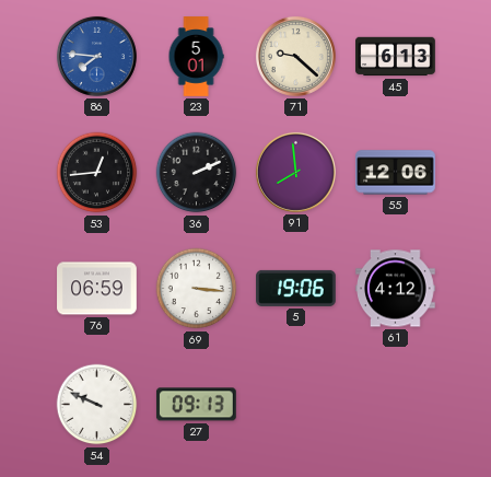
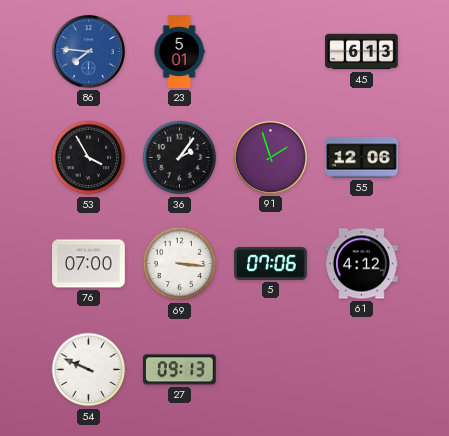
71: 9:22 -> none (295, 56)
53: 12:44 -> 3:55 (89, 158)
36: 2:11 -> 2:06 (180, 158)
91: 7:59 -> 1:57 (270, 157)
76: 06:59 -> 07:00 (89, 264)
5: 19:06 -> 07:06 (271, 263)
